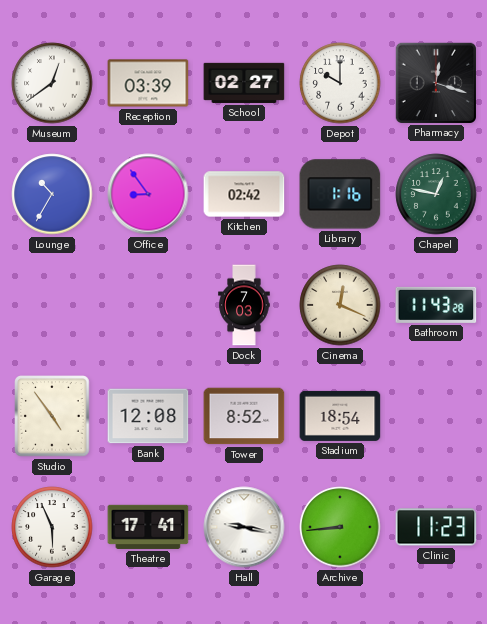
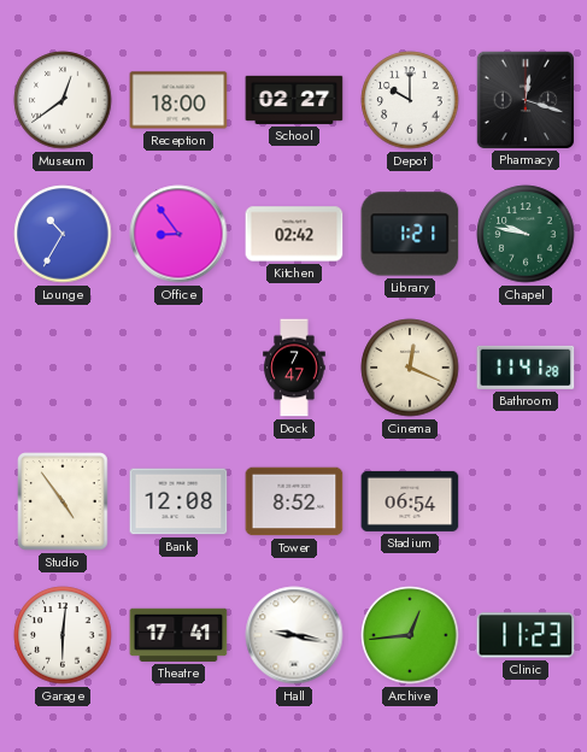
Reception: 03:39 -> 18:00 (178, 100)
Library: 1:16 -> 1:21 (410, 234)
Chapel: 12:47 -> 9:47 (526, 234)
Dock: 7:03 -> 7:47 (294, 368)
Bathroom: 11:43 -> 11:41 (526, 368)
Stadium: 18:54 -> 06:54 (410, 501)
Garage: 5:56 -> 6:01 (63, 635)
Archive: 8:44 -> 12:44 (410, 635)
